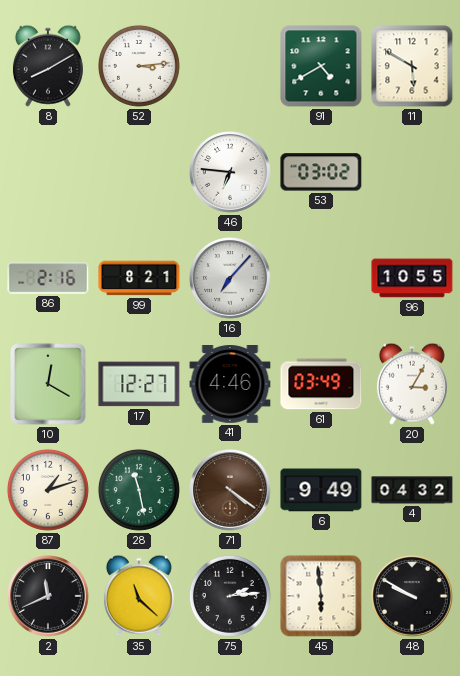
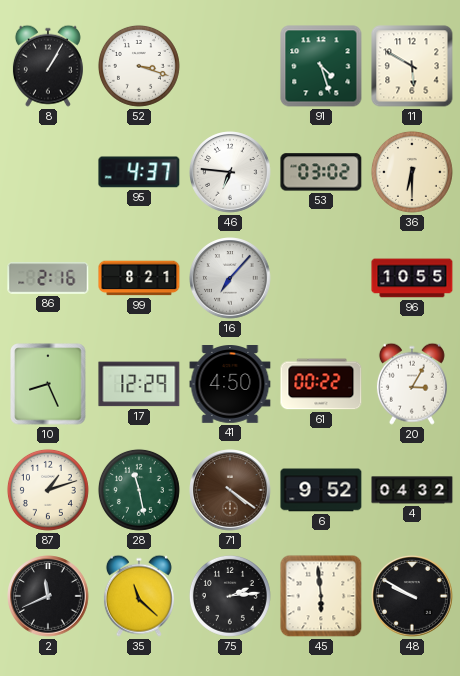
8: 8:10 -> 1:05 (48, 66)
52: 3:14 -> 3:18 (139, 66)
91: 4:40 -> 4:27 (321, 66)
95: none -> 4:37 (139, 172)
36: none -> 6:30 (412, 172)
10: 12:20 -> 8:26 (48, 384)
17: 12:27 -> 12:29 (139, 384)
41: 4:46 -> 4:50 (230, 385)
61: 03:49 -> 00:22 (321, 384)
6: 9:49 -> 9:52 (321, 490)
